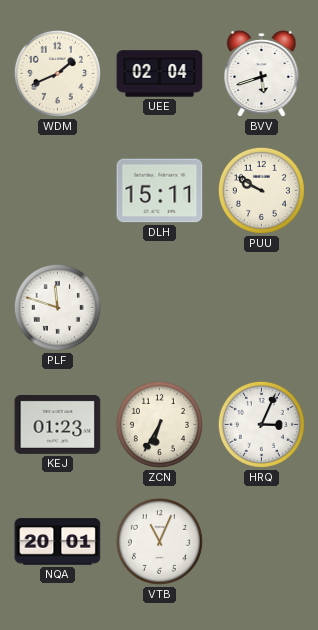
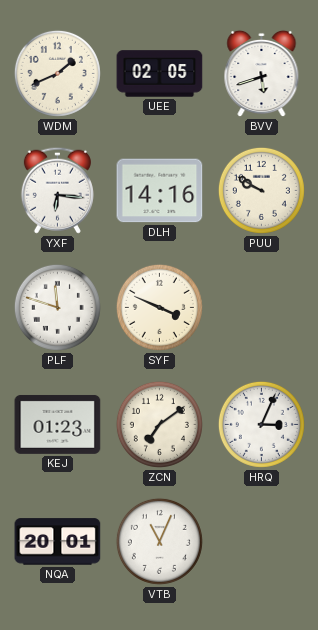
UEE: 02:04 -> 02:05 (160, 74)
YXF: none -> 6:16 (57, 190)
DLH: 15:11 -> 14:16 (160, 191)
SYF: none -> 3:49 (159, 307)
ZCN: 6:35 -> 7:09 (159, 424)
